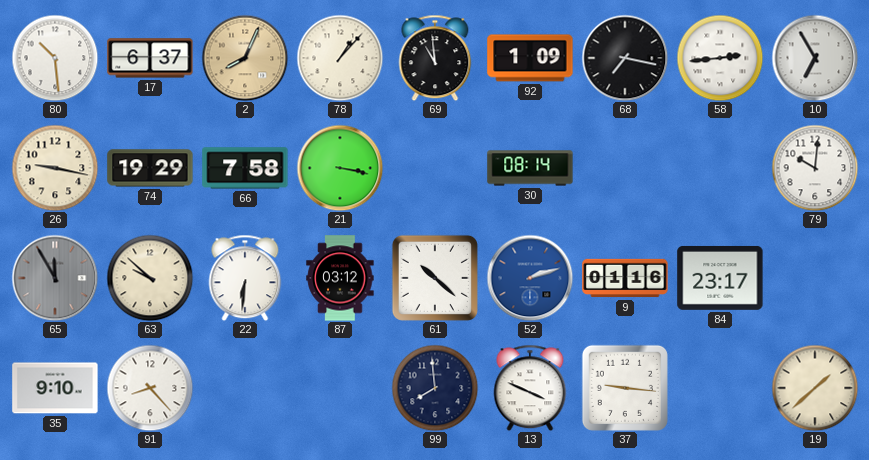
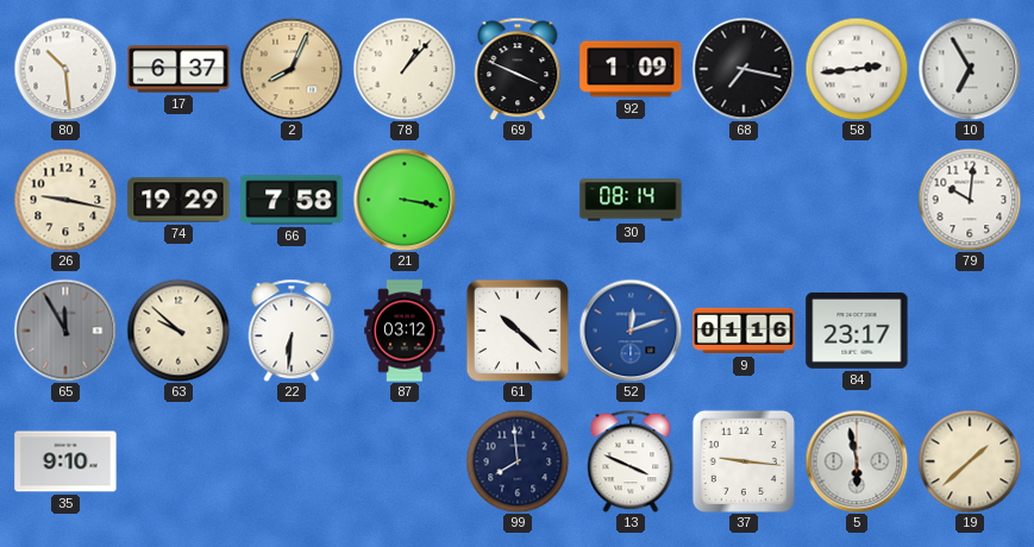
69: 10:59 -> 3:49 (518, 69)
52: 2:12 -> 12:12 (631, 331)
91: 8:23 -> none (150, 388)
5: none -> 5:58 (857, 461)
